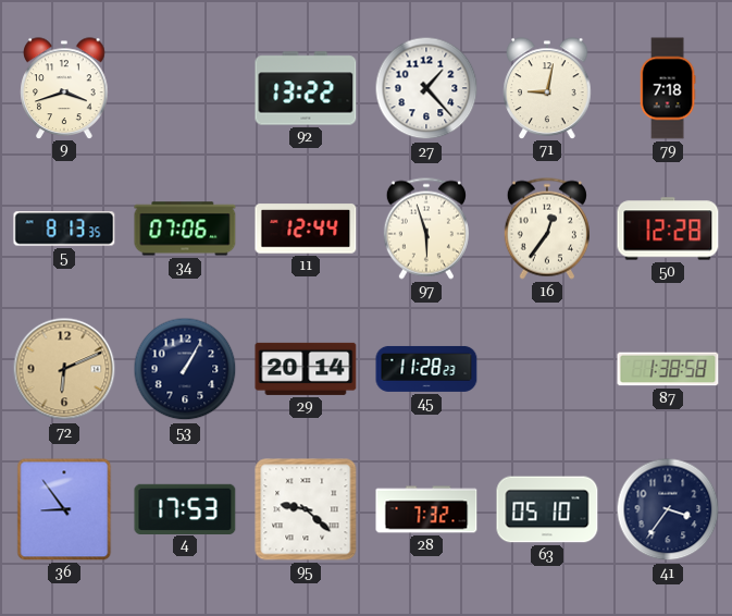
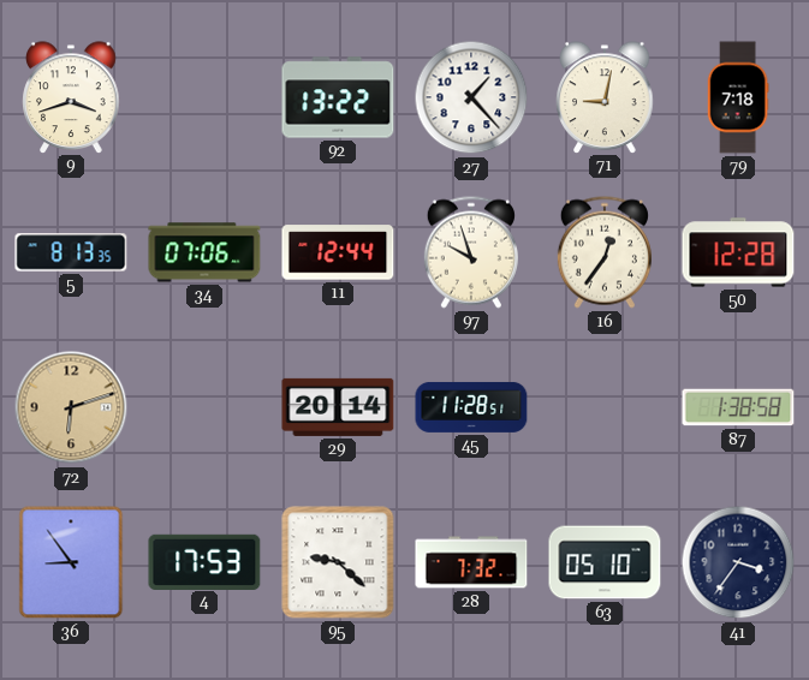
97: 5:57 -> 9:57 (471, 252)
72: 6:11 -> 6:12 (71, 407)
53: 1:05 -> none (185, 369)
45: 11:28:23 -> 11:28:51 (471, 407)
